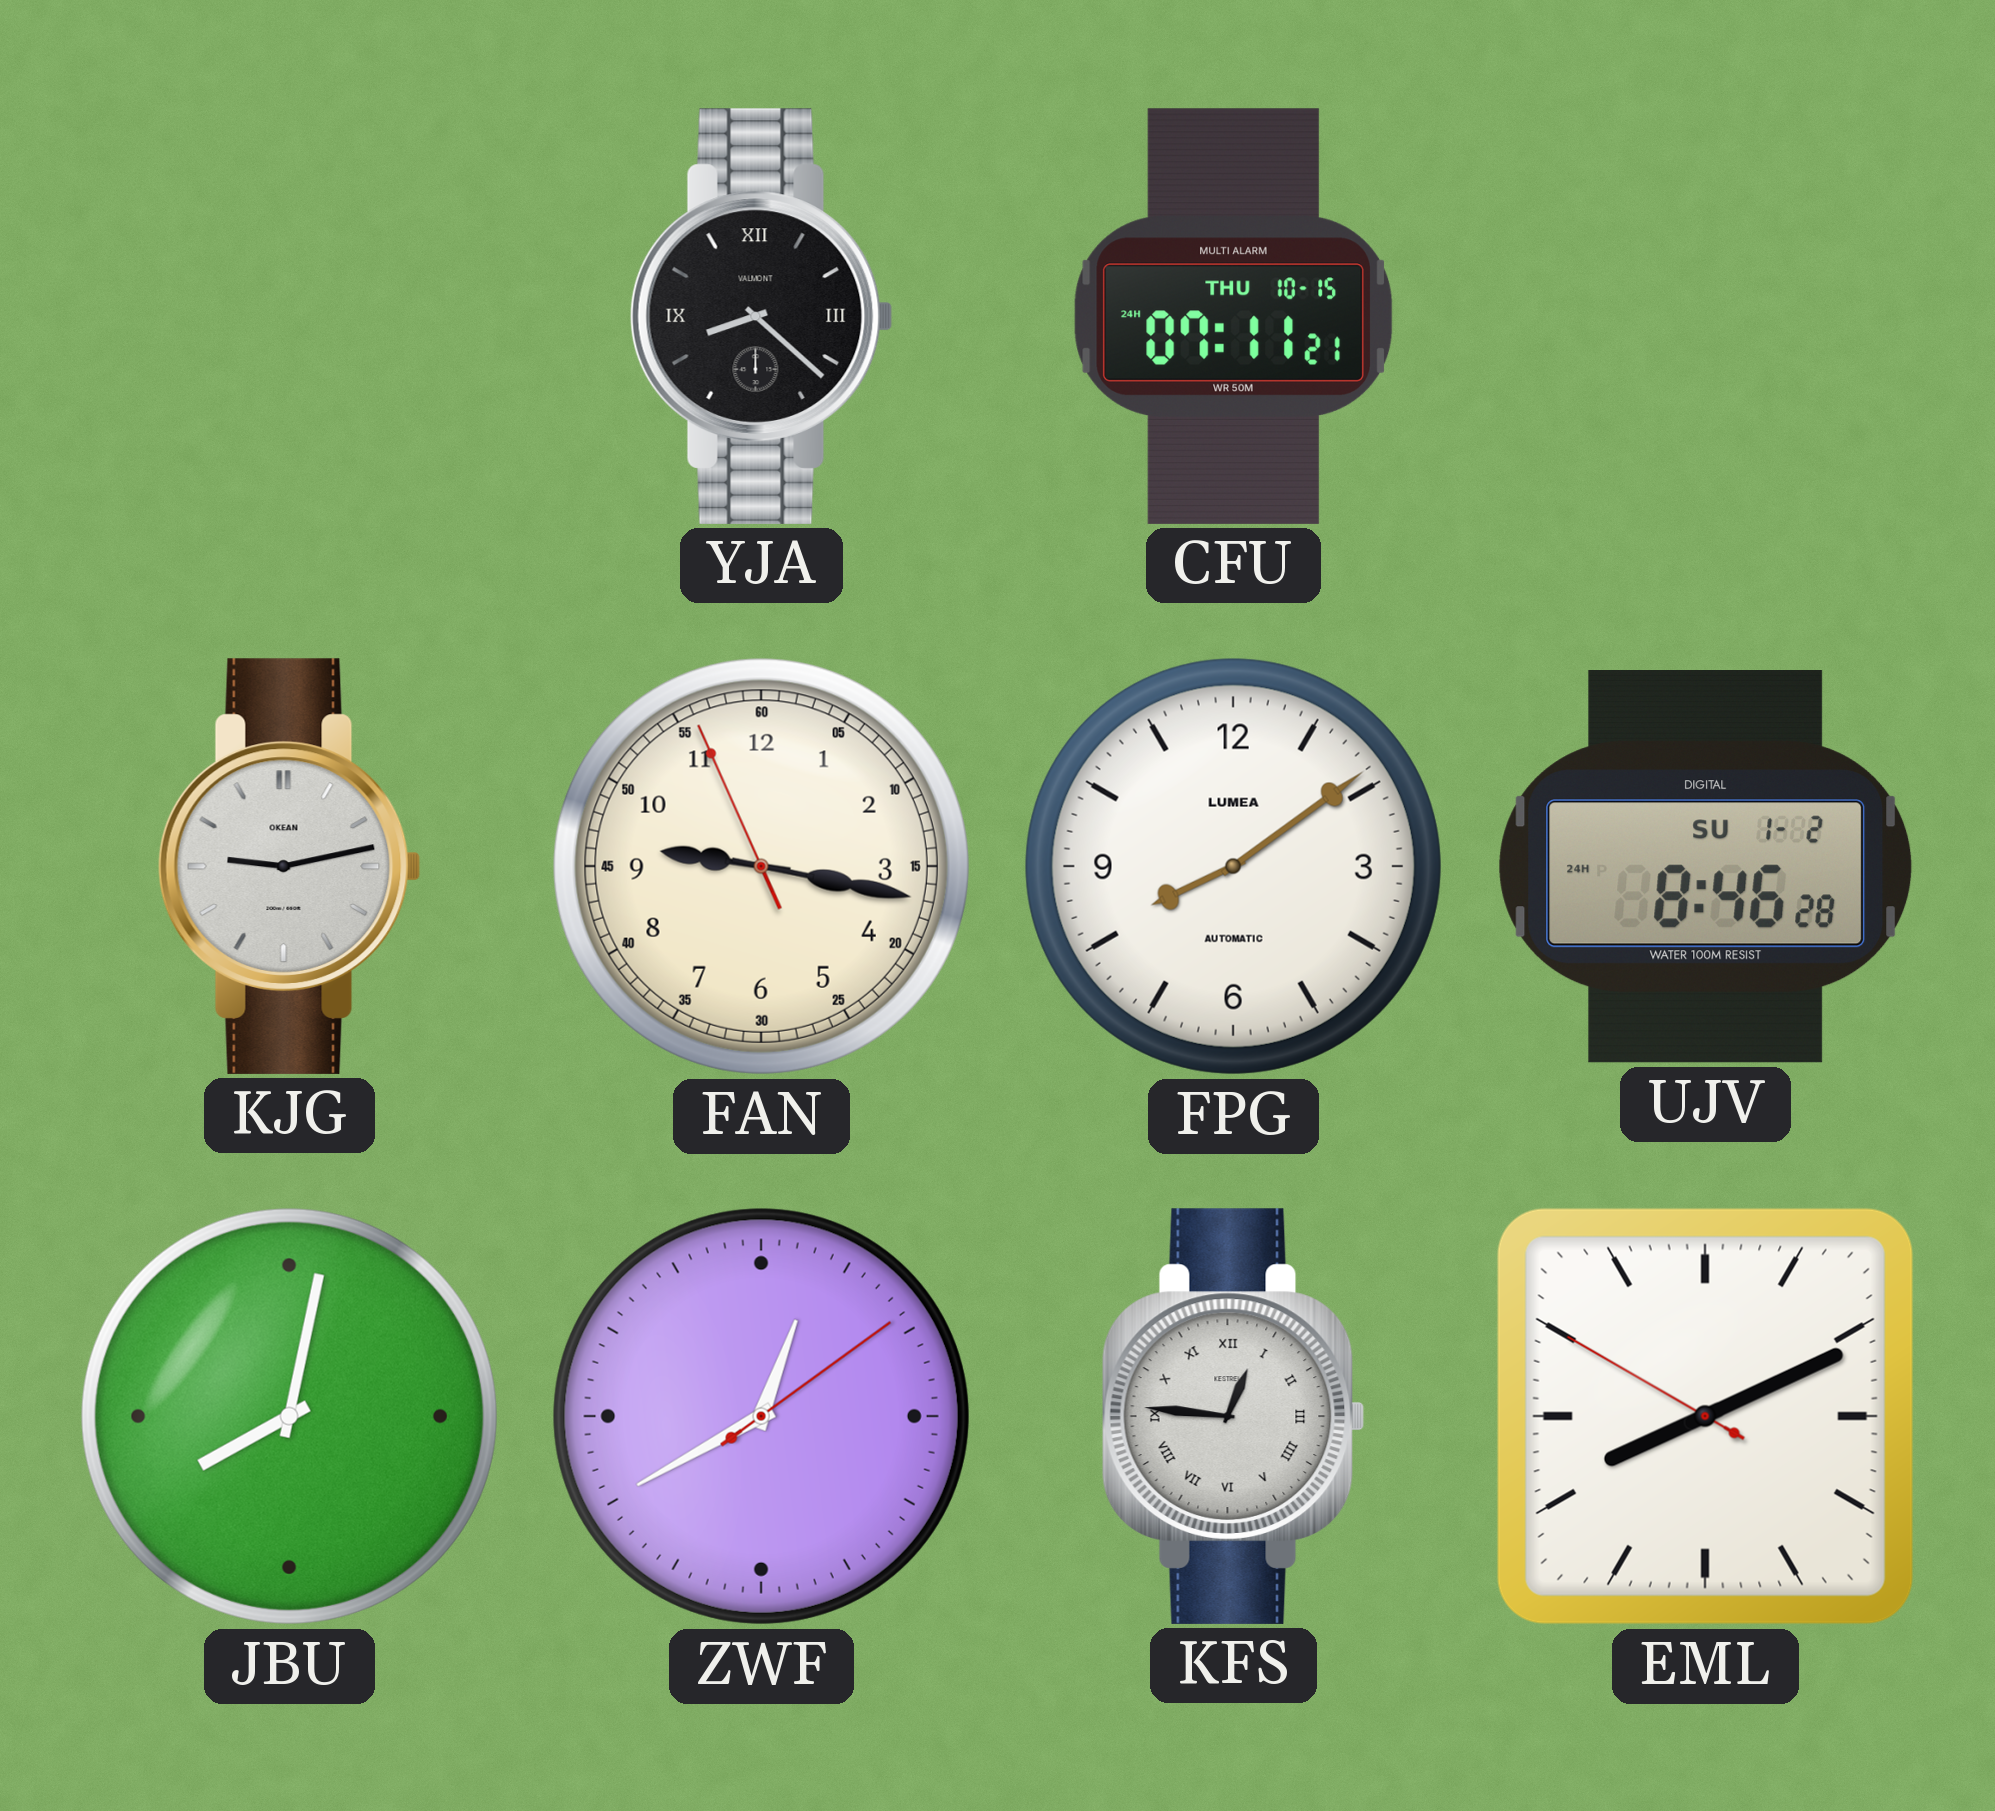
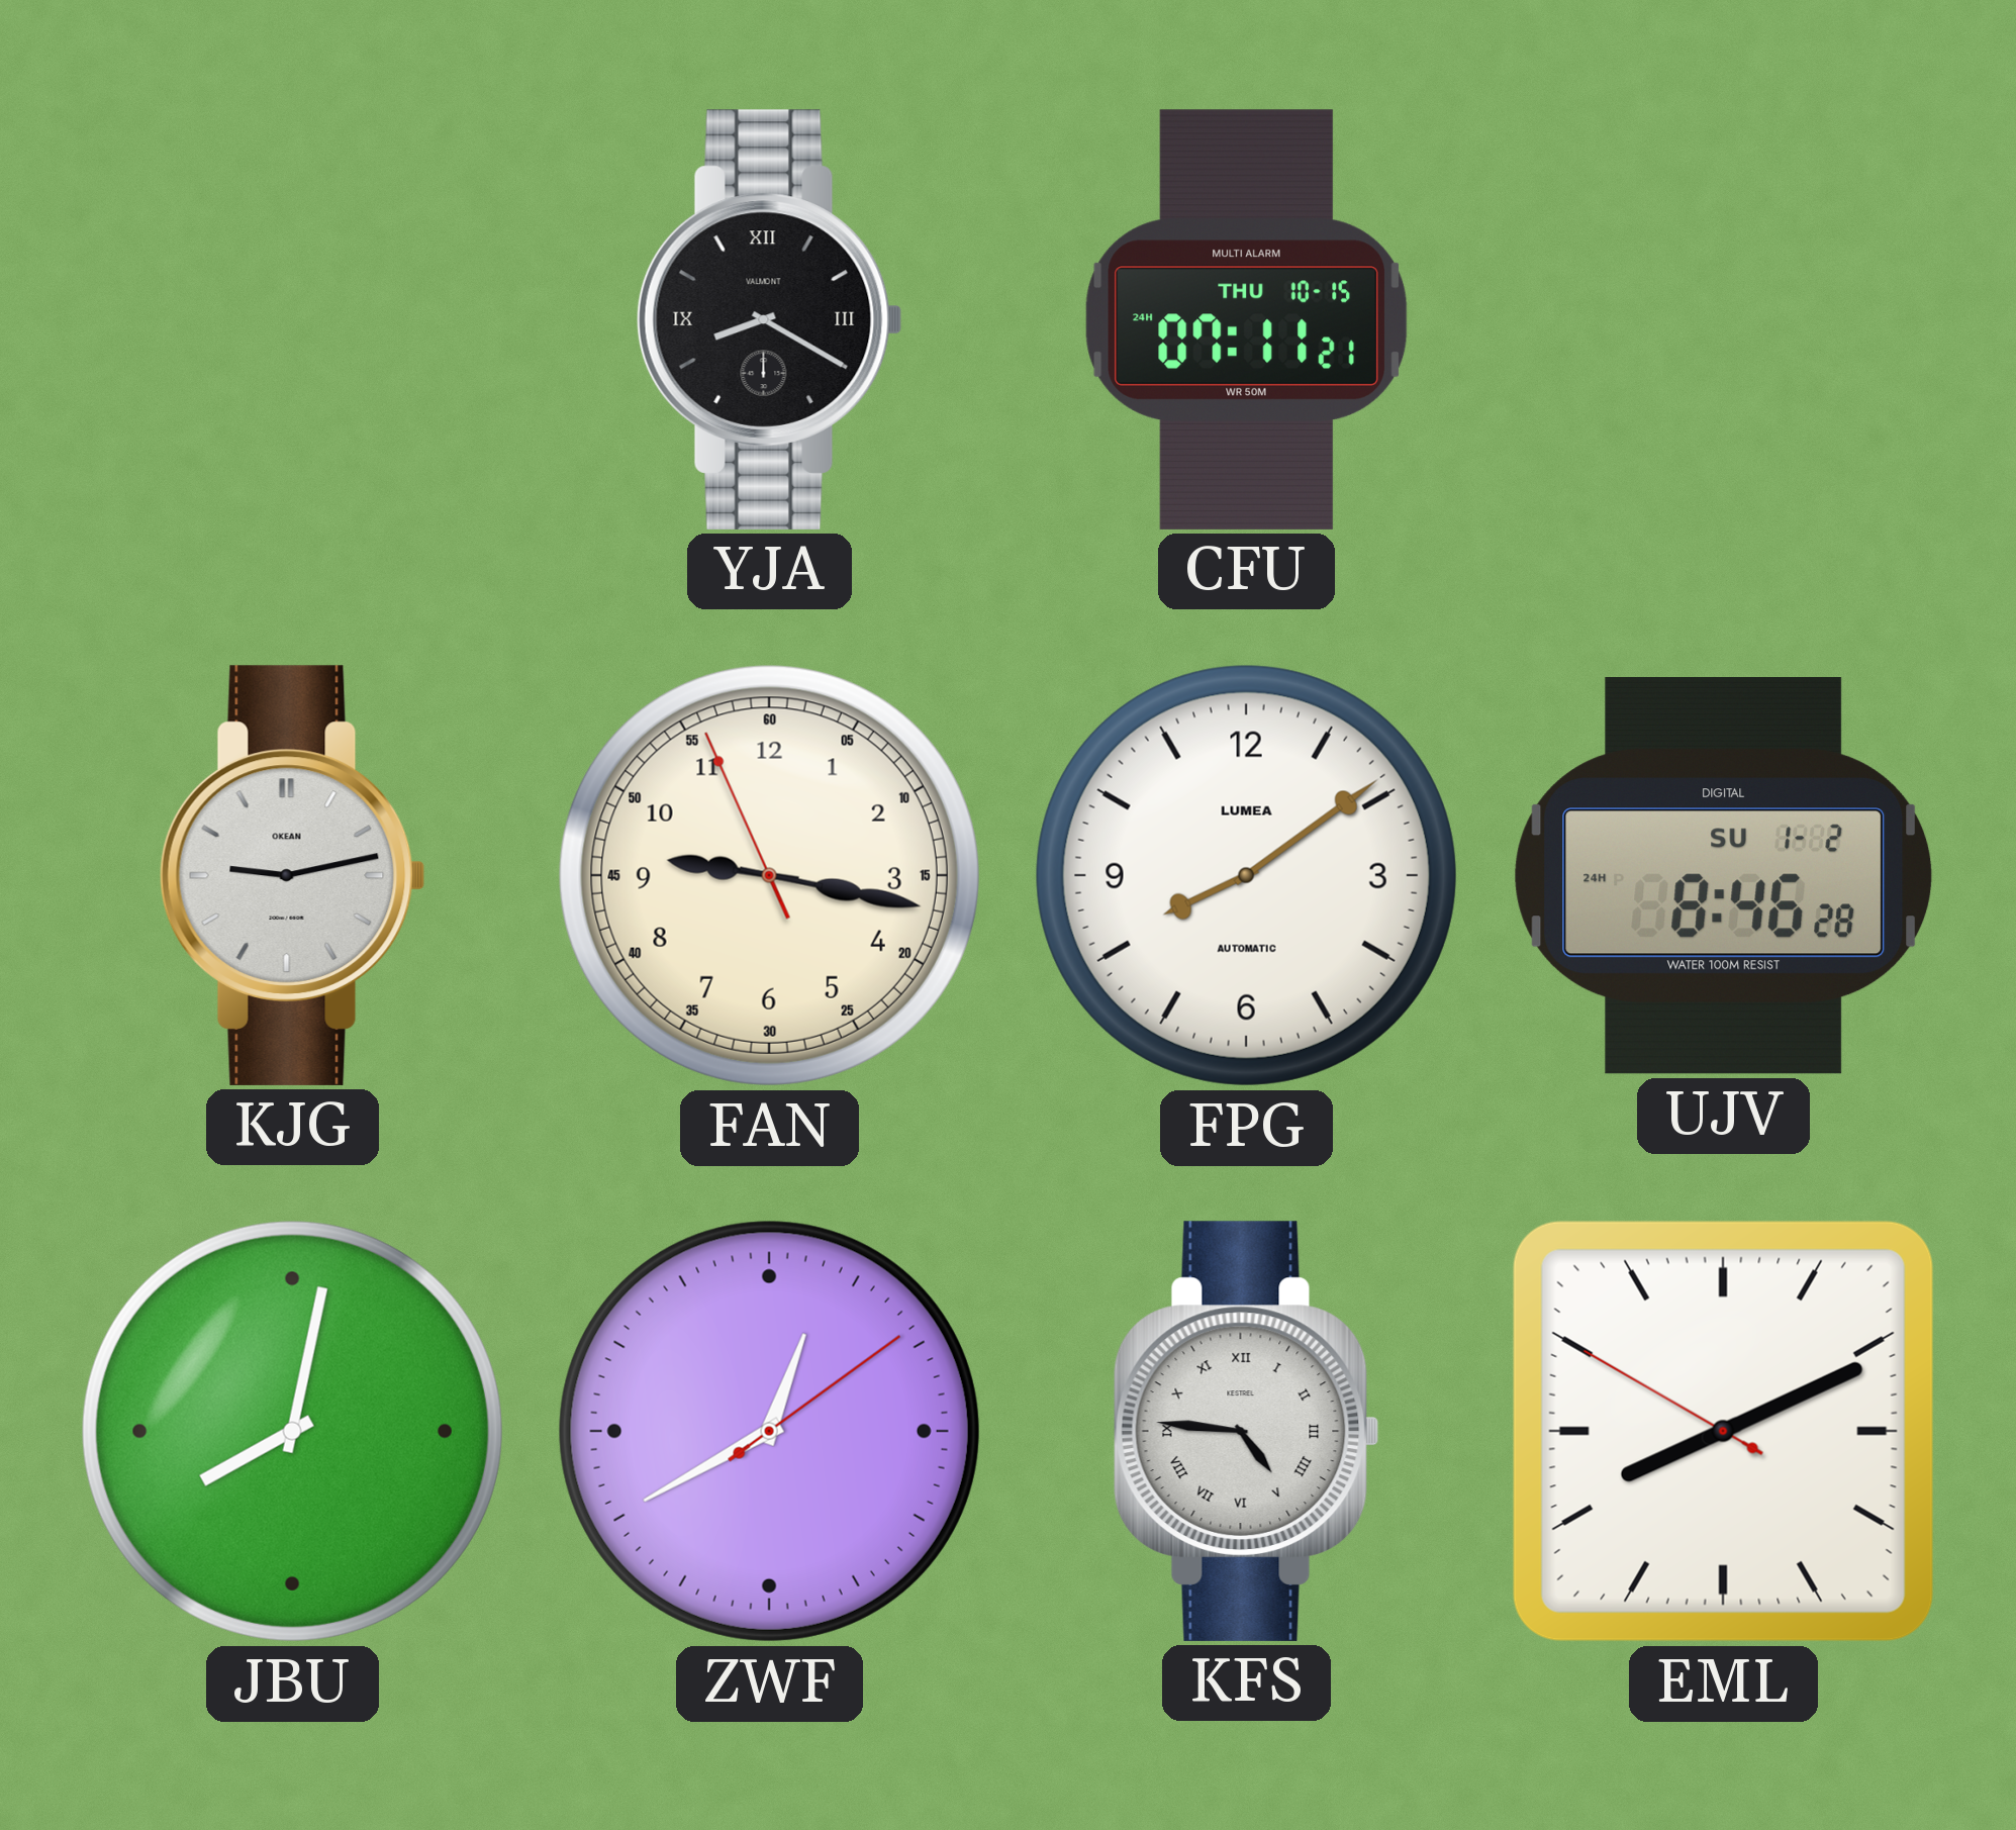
YJA: 8:22 -> 8:20 (769, 319)
KFS: 12:46 -> 4:46 (1246, 1431)
